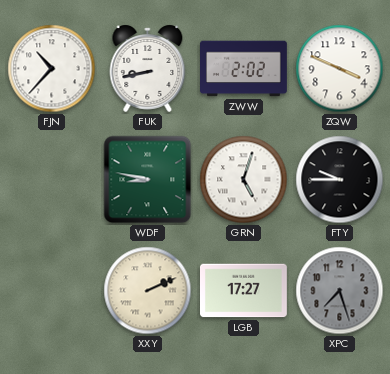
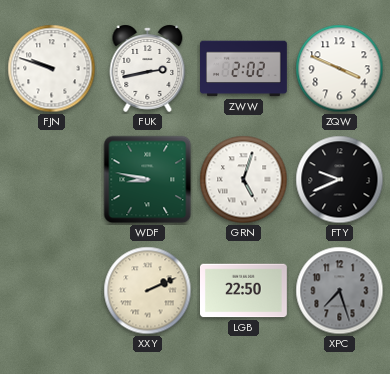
FJN: 10:37 -> 9:48 (52, 69)
FUK: 8:43 -> 2:43 (148, 68)
FTY: 9:45 -> 9:41 (340, 180)
LGB: 17:27 -> 22:50 (244, 291)
